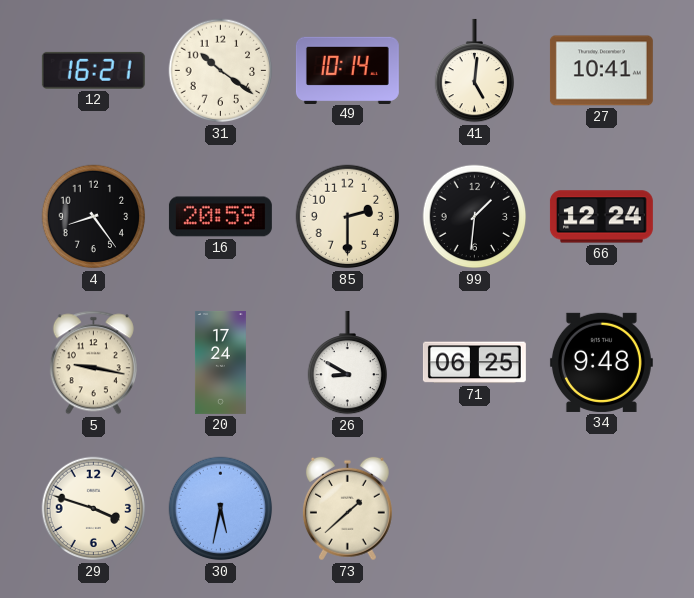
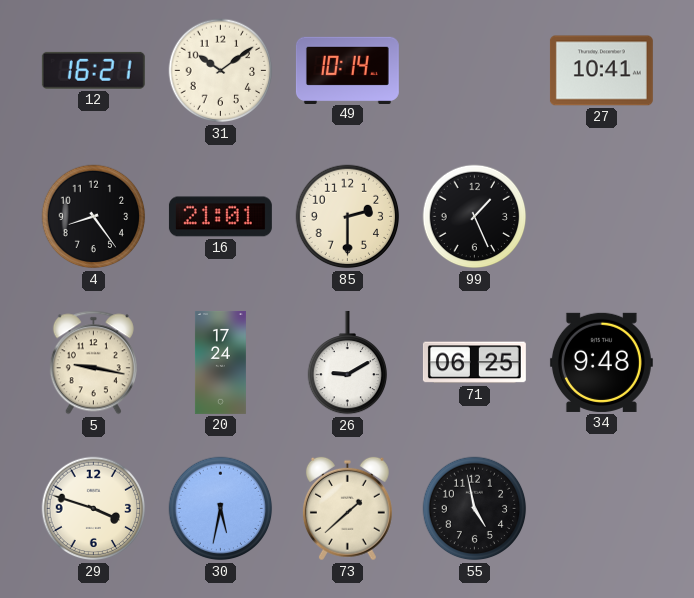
31: 10:21 -> 10:09 (221, 71)
41: 5:01 -> none (474, 71)
16: 20:59 -> 21:01 (220, 217)
99: 1:31 -> 1:26 (475, 217)
66: 12:24 -> none (601, 217)
26: 8:50 -> 9:10 (347, 363)
55: none -> 4:58 (475, 509)
